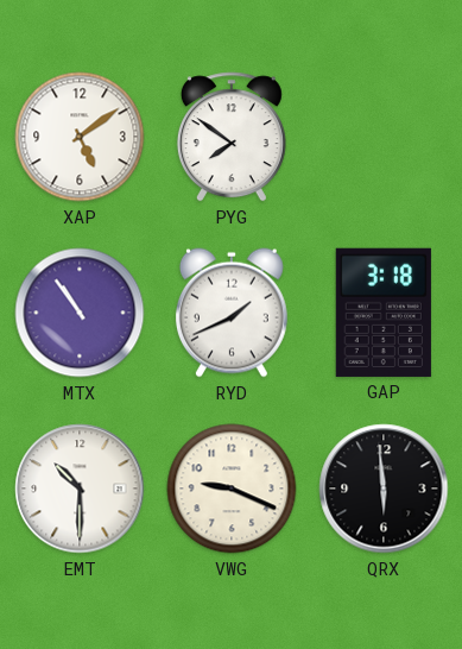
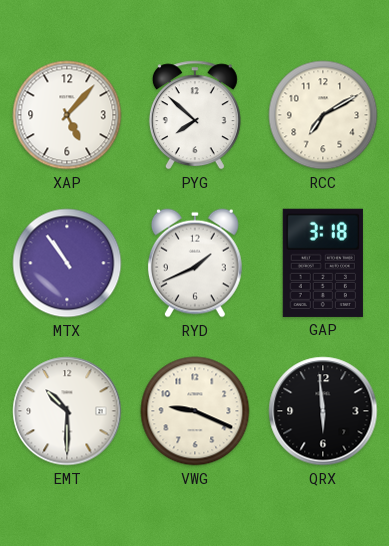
XAP: 5:09 -> 5:07 (67, 115)
PYG: 7:51 -> 7:52 (195, 115)
RCC: none -> 7:10 (323, 115)
